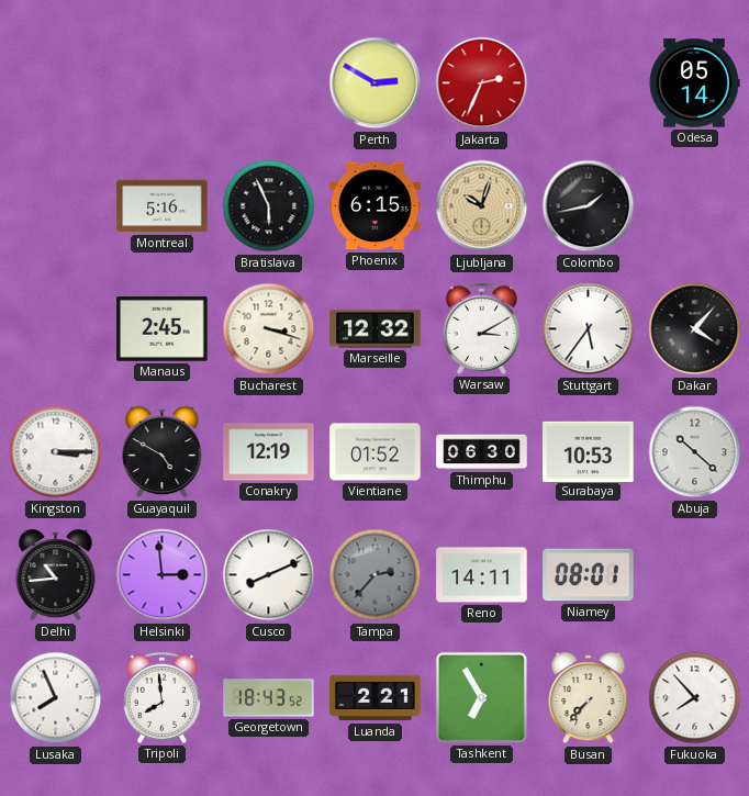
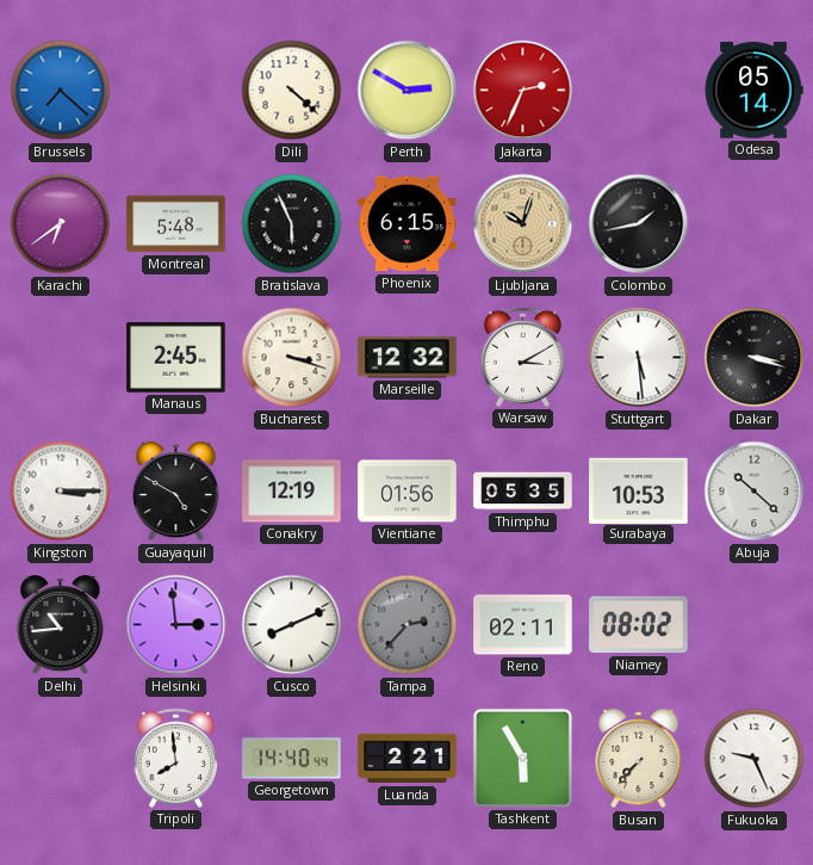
Brussels: none -> 7:22 (61, 91)
Dili: none -> 4:22 (292, 91)
Karachi: none -> 6:39 (61, 224)
Montreal: 5:16 -> 5:48 (176, 224)
Stuttgart: 5:36 -> 5:29 (639, 358)
Dakar: 4:07 -> 3:18 (755, 358)
Vientiane: 01:52 -> 01:56 (408, 492)
Thimphu: 06:30 -> 05:35 (523, 492)
Reno: 14:11 -> 02:11 (523, 625)
Niamey: 08:01 -> 08:02 (639, 625)
Lusaka: 7:56 -> none (56, 698)
Georgetown: 18:43 -> 14:40 (292, 759)
Tashkent: 6:55 -> 5:55 (522, 758)
Fukuoka: 7:53 -> 9:26 (755, 759)
